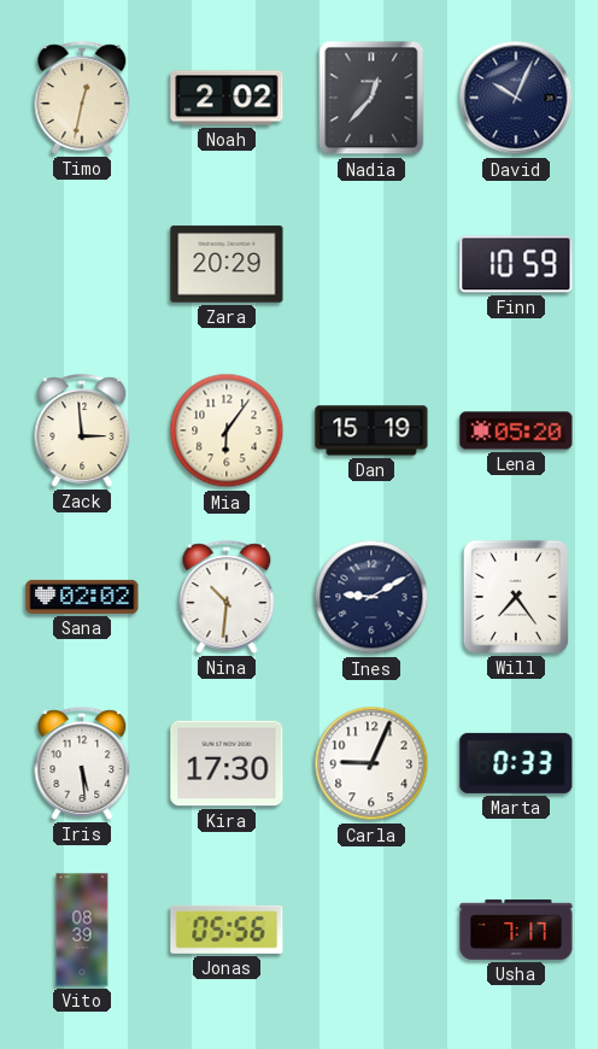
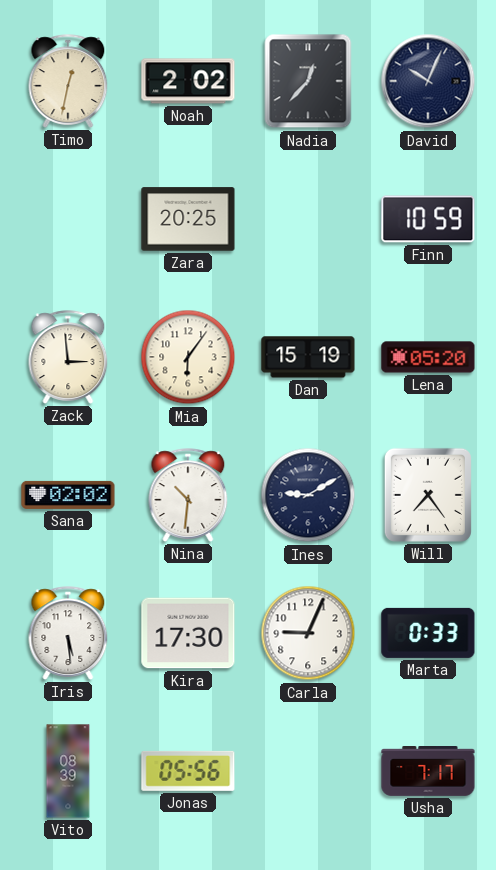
Zara: 20:29 -> 20:25 (188, 219)
